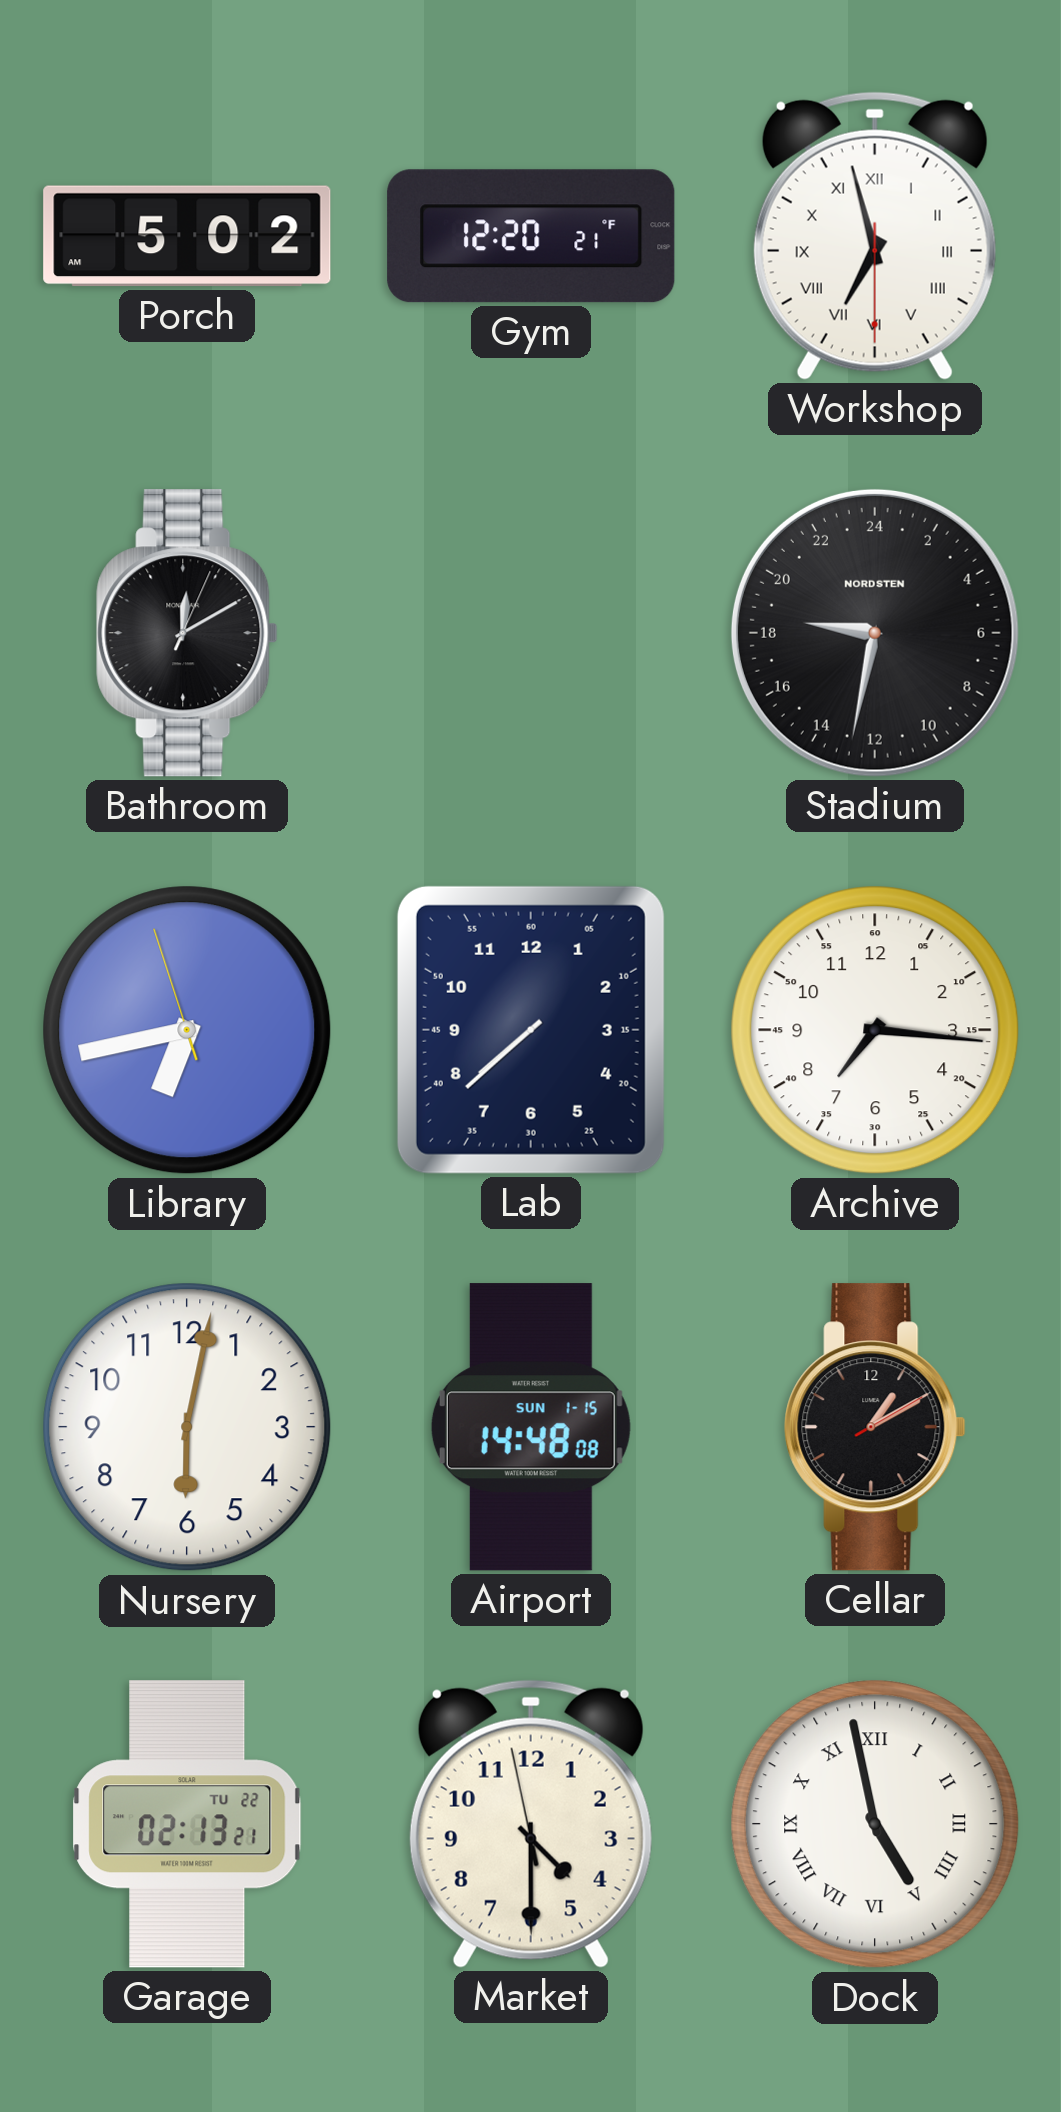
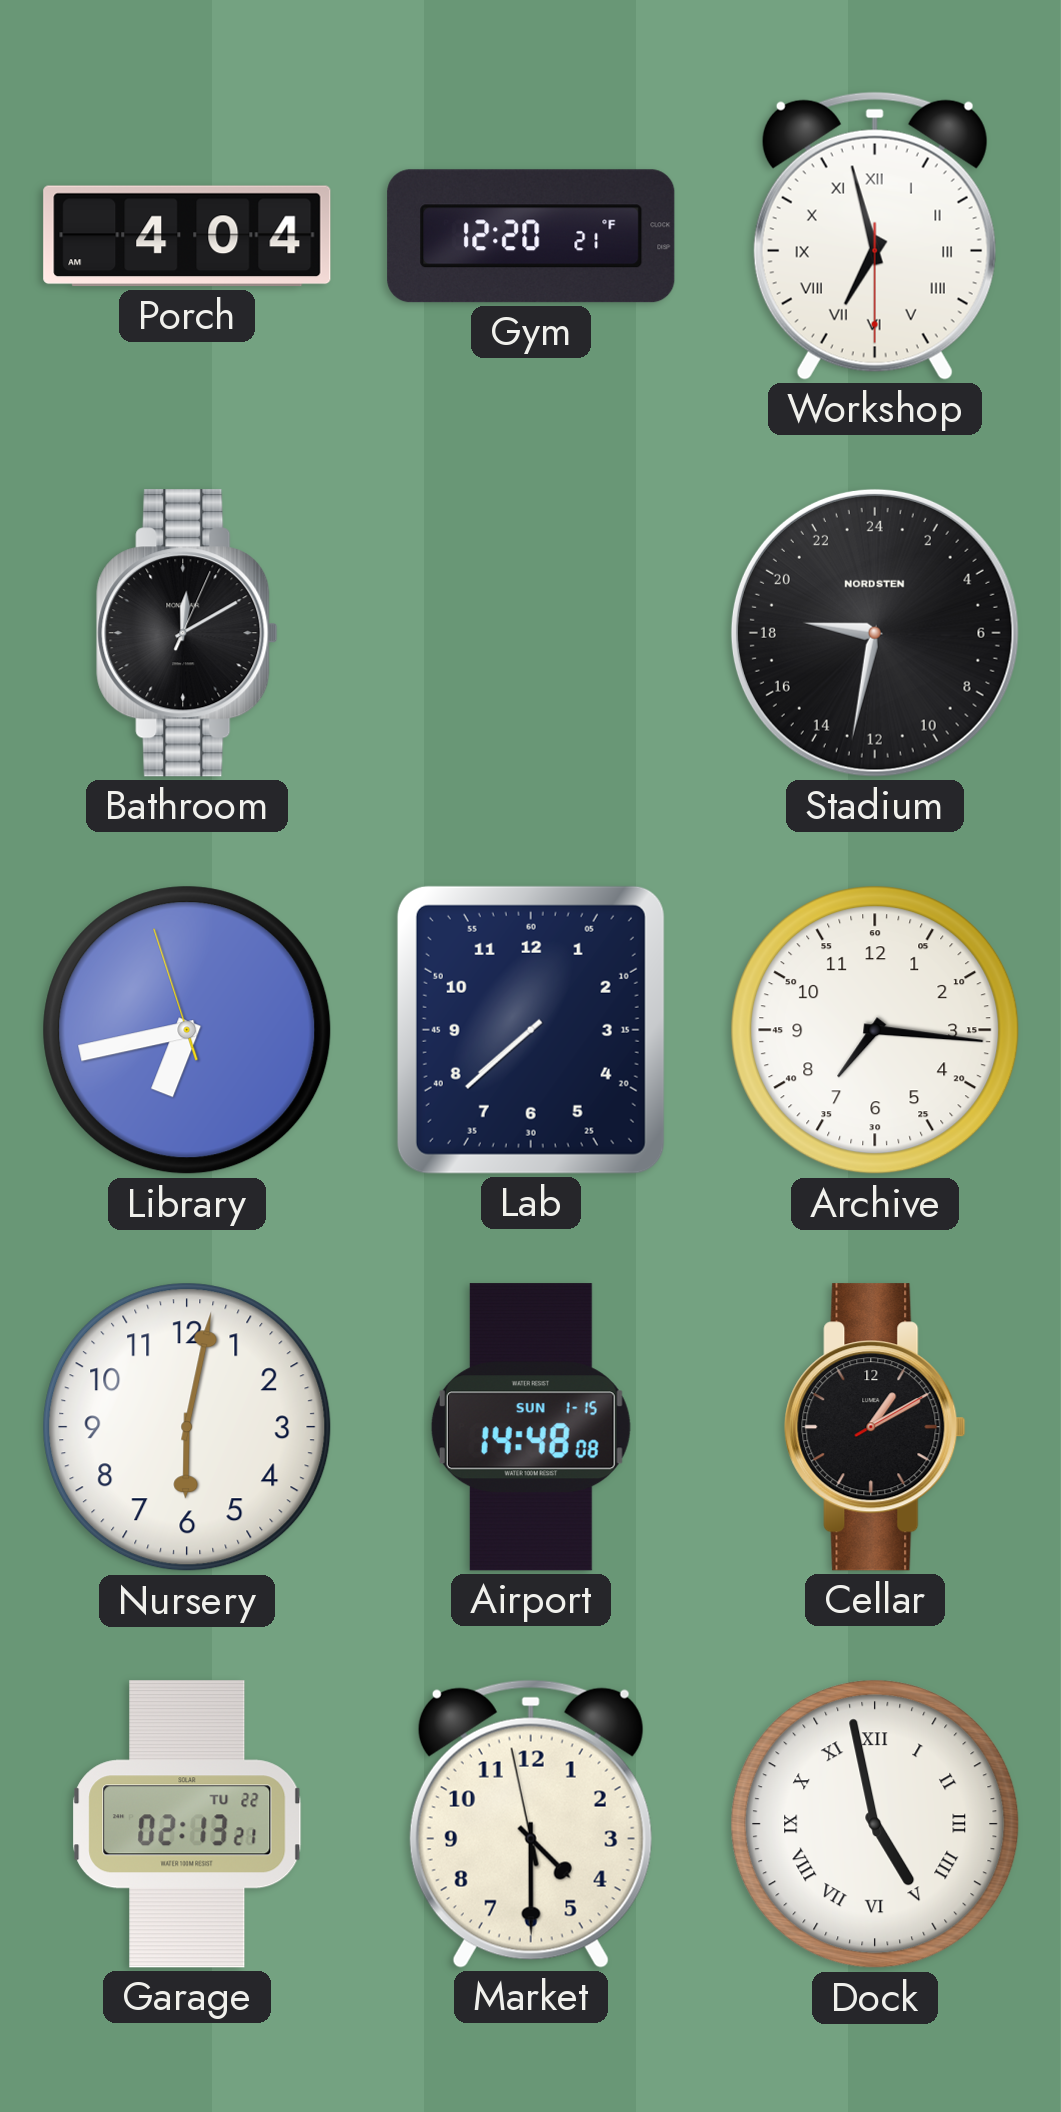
Porch: 5:02 -> 4:04 (187, 236)
